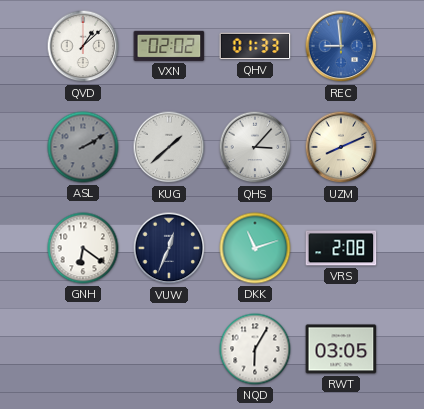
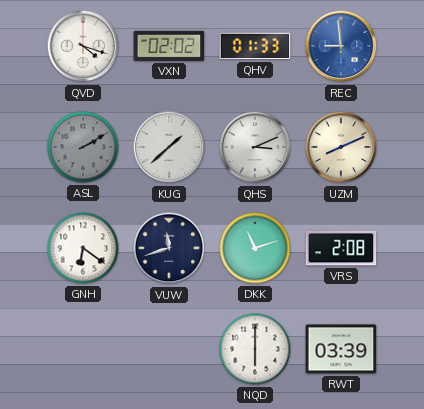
QVD: 1:08 -> 4:18 (83, 46)
QHS: 3:07 -> 3:11 (255, 147)
VUW: 12:34 -> 11:42 (169, 248)
NQD: 6:05 -> 6:00 (255, 349)
RWT: 03:05 -> 03:39 (341, 349)
